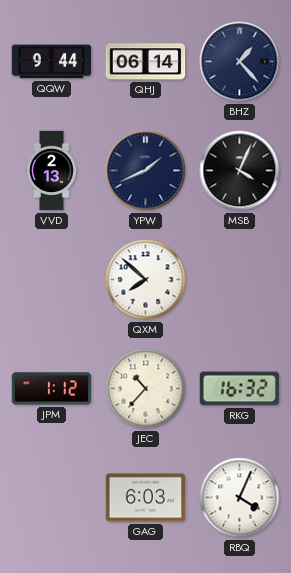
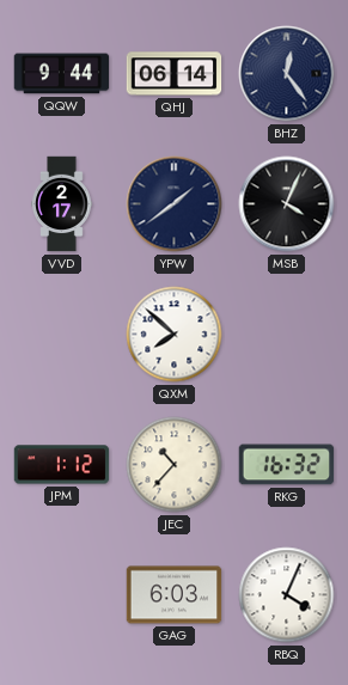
BHZ: 1:23 -> 12:24 (287, 74)
VVD: 2:13 -> 2:17 (62, 204)
YPW: 1:41 -> 1:39 (175, 204)
